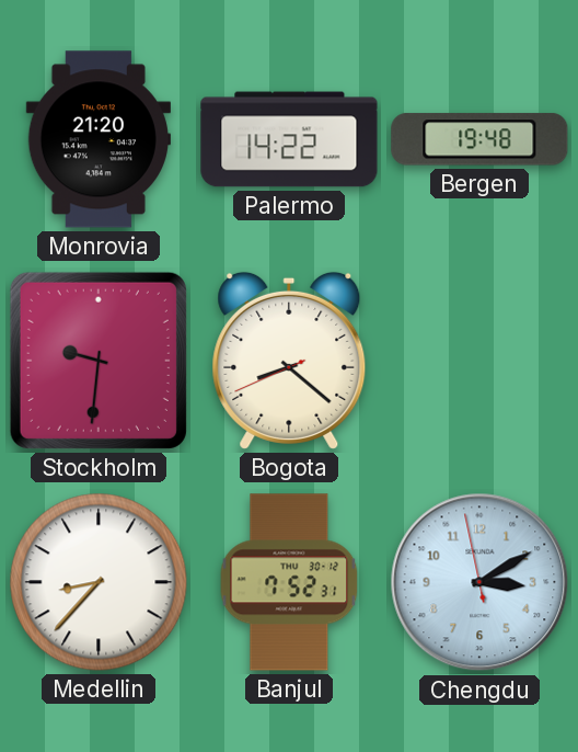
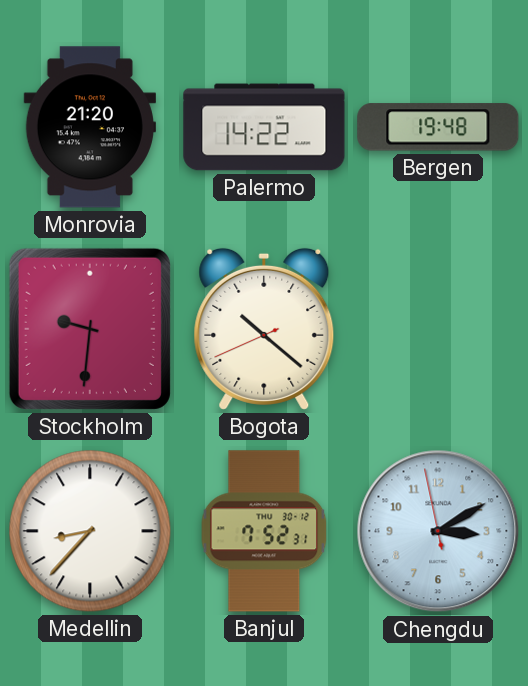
Bogota: 8:21 -> 10:21 (264, 329)
